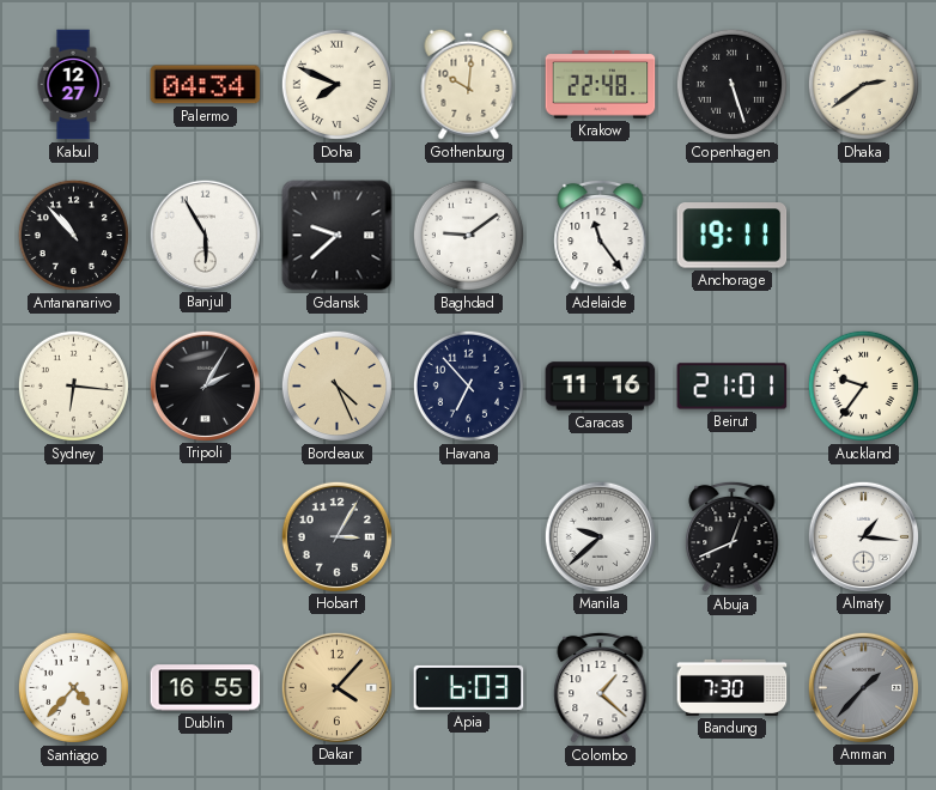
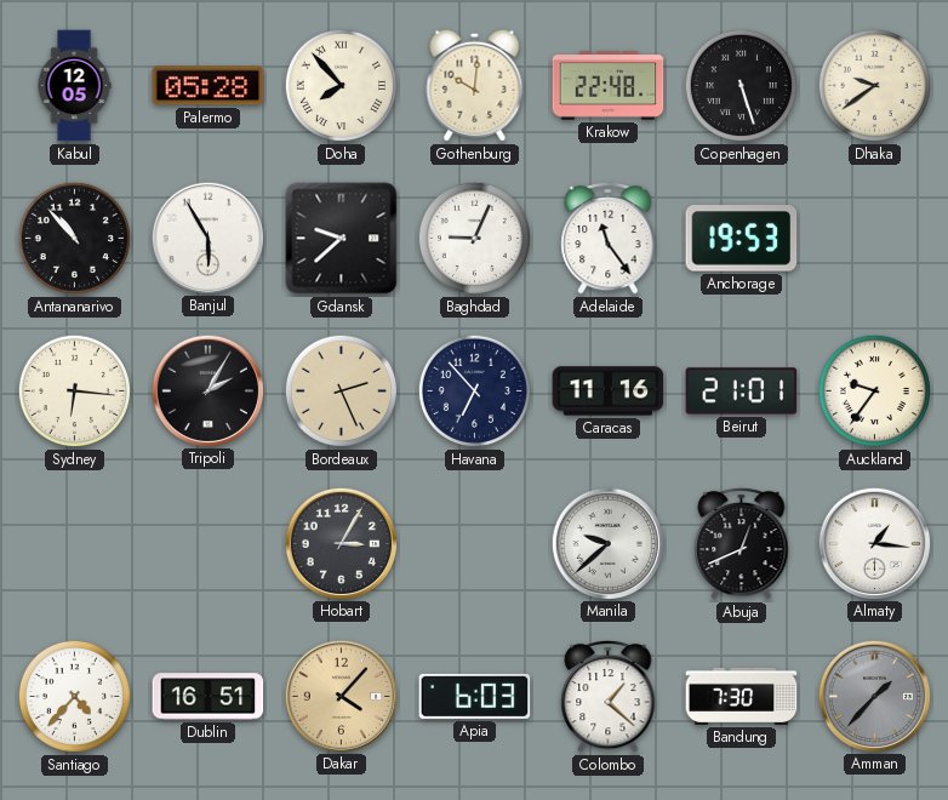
Kabul: 12:27 -> 12:05 (74, 86)
Palermo: 04:34 -> 05:28 (209, 86)
Doha: 7:49 -> 7:53 (341, 85)
Dhaka: 2:39 -> 9:39 (874, 85)
Baghdad: 9:09 -> 9:04 (474, 238)
Anchorage: 19:11 -> 19:53 (742, 239)
Bordeaux: 4:26 -> 2:26 (341, 390)
Dublin: 16:55 -> 16:51 (209, 697)
